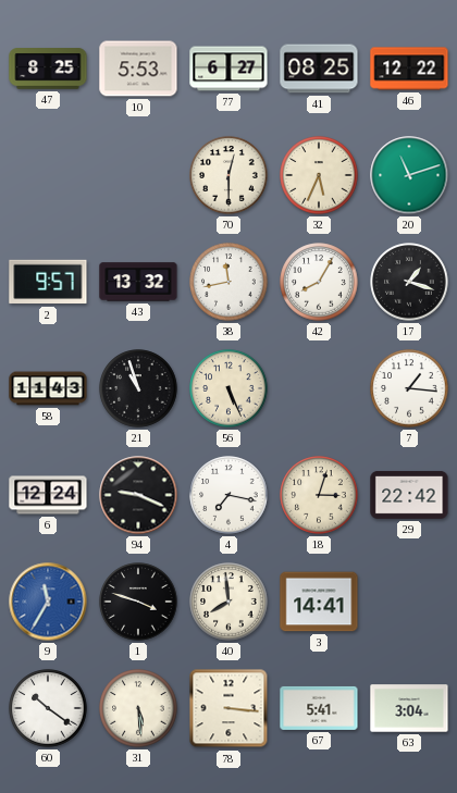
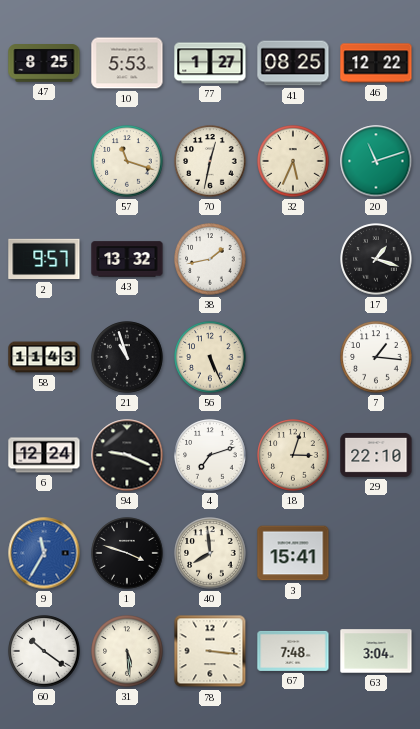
77: 6:27 -> 1:27 (210, 63)
57: none -> 11:18 (127, 161)
70: 12:30 -> 12:32 (210, 161)
38: 11:43 -> 1:43 (210, 259)
42: 8:05 -> none (319, 282)
4: 7:17 -> 7:12 (210, 455)
29: 22:42 -> 22:10 (376, 455)
3: 14:41 -> 15:41 (293, 553)
67: 5:41 -> 7:48 (293, 651)
